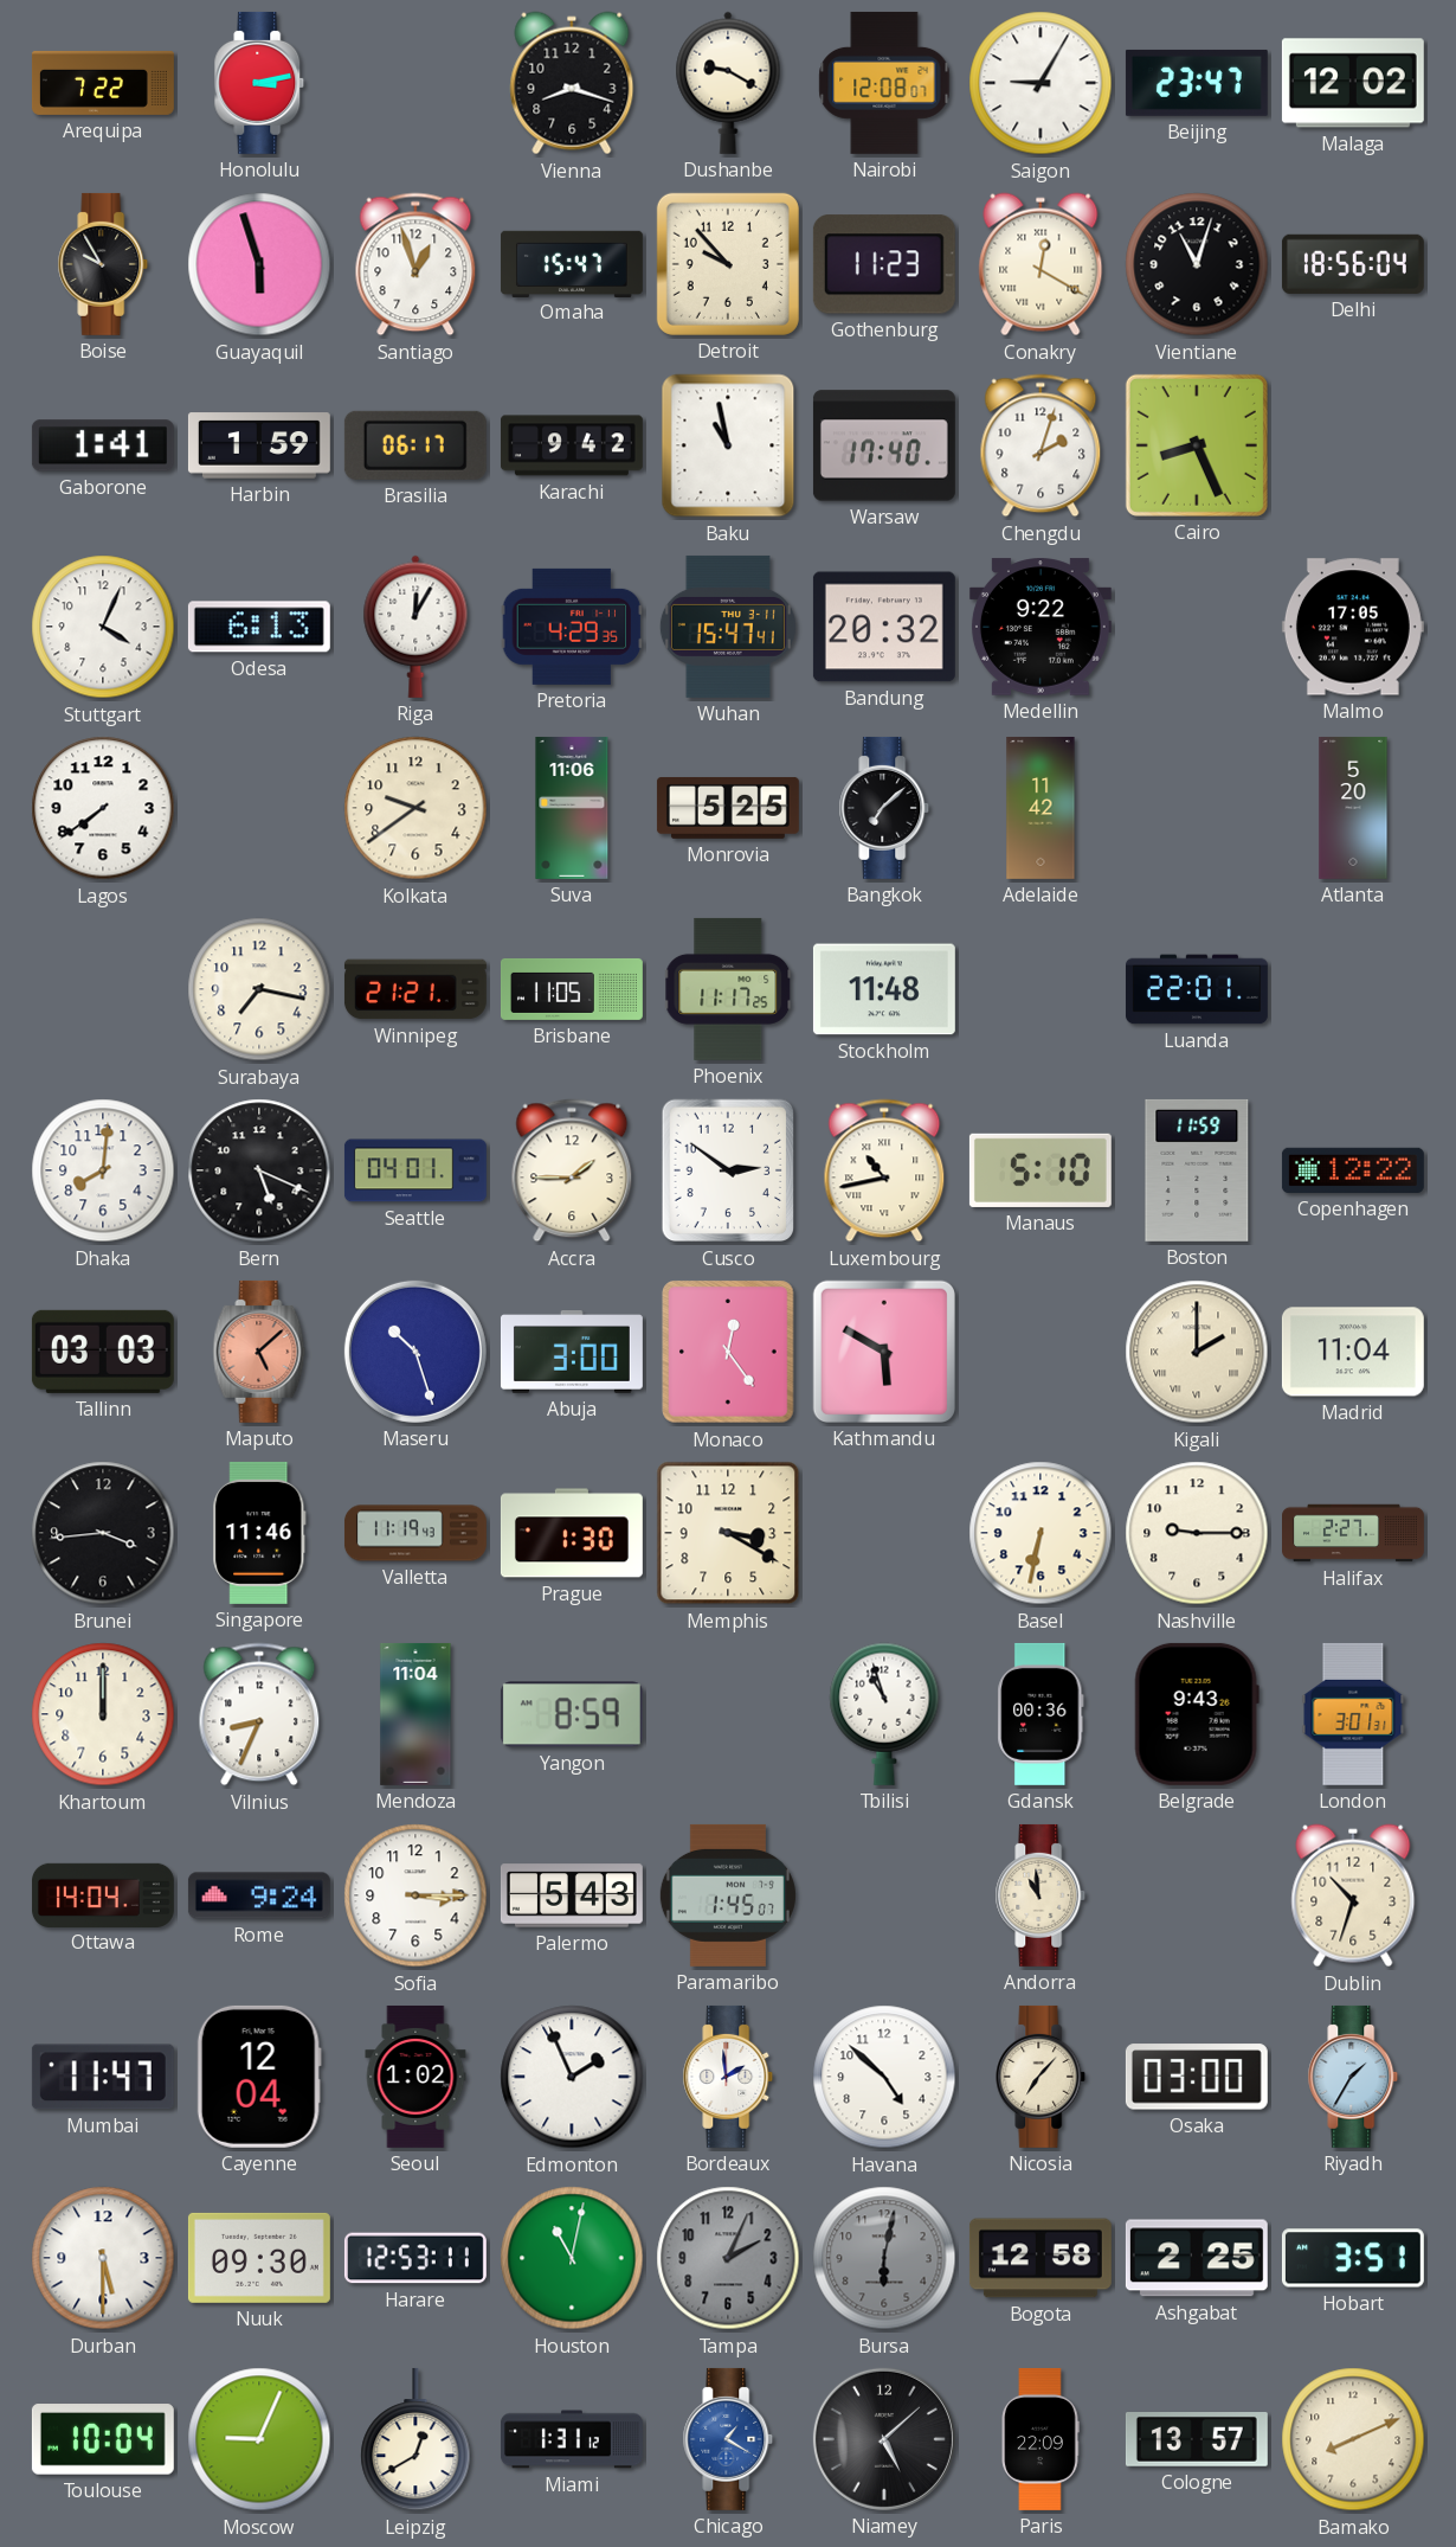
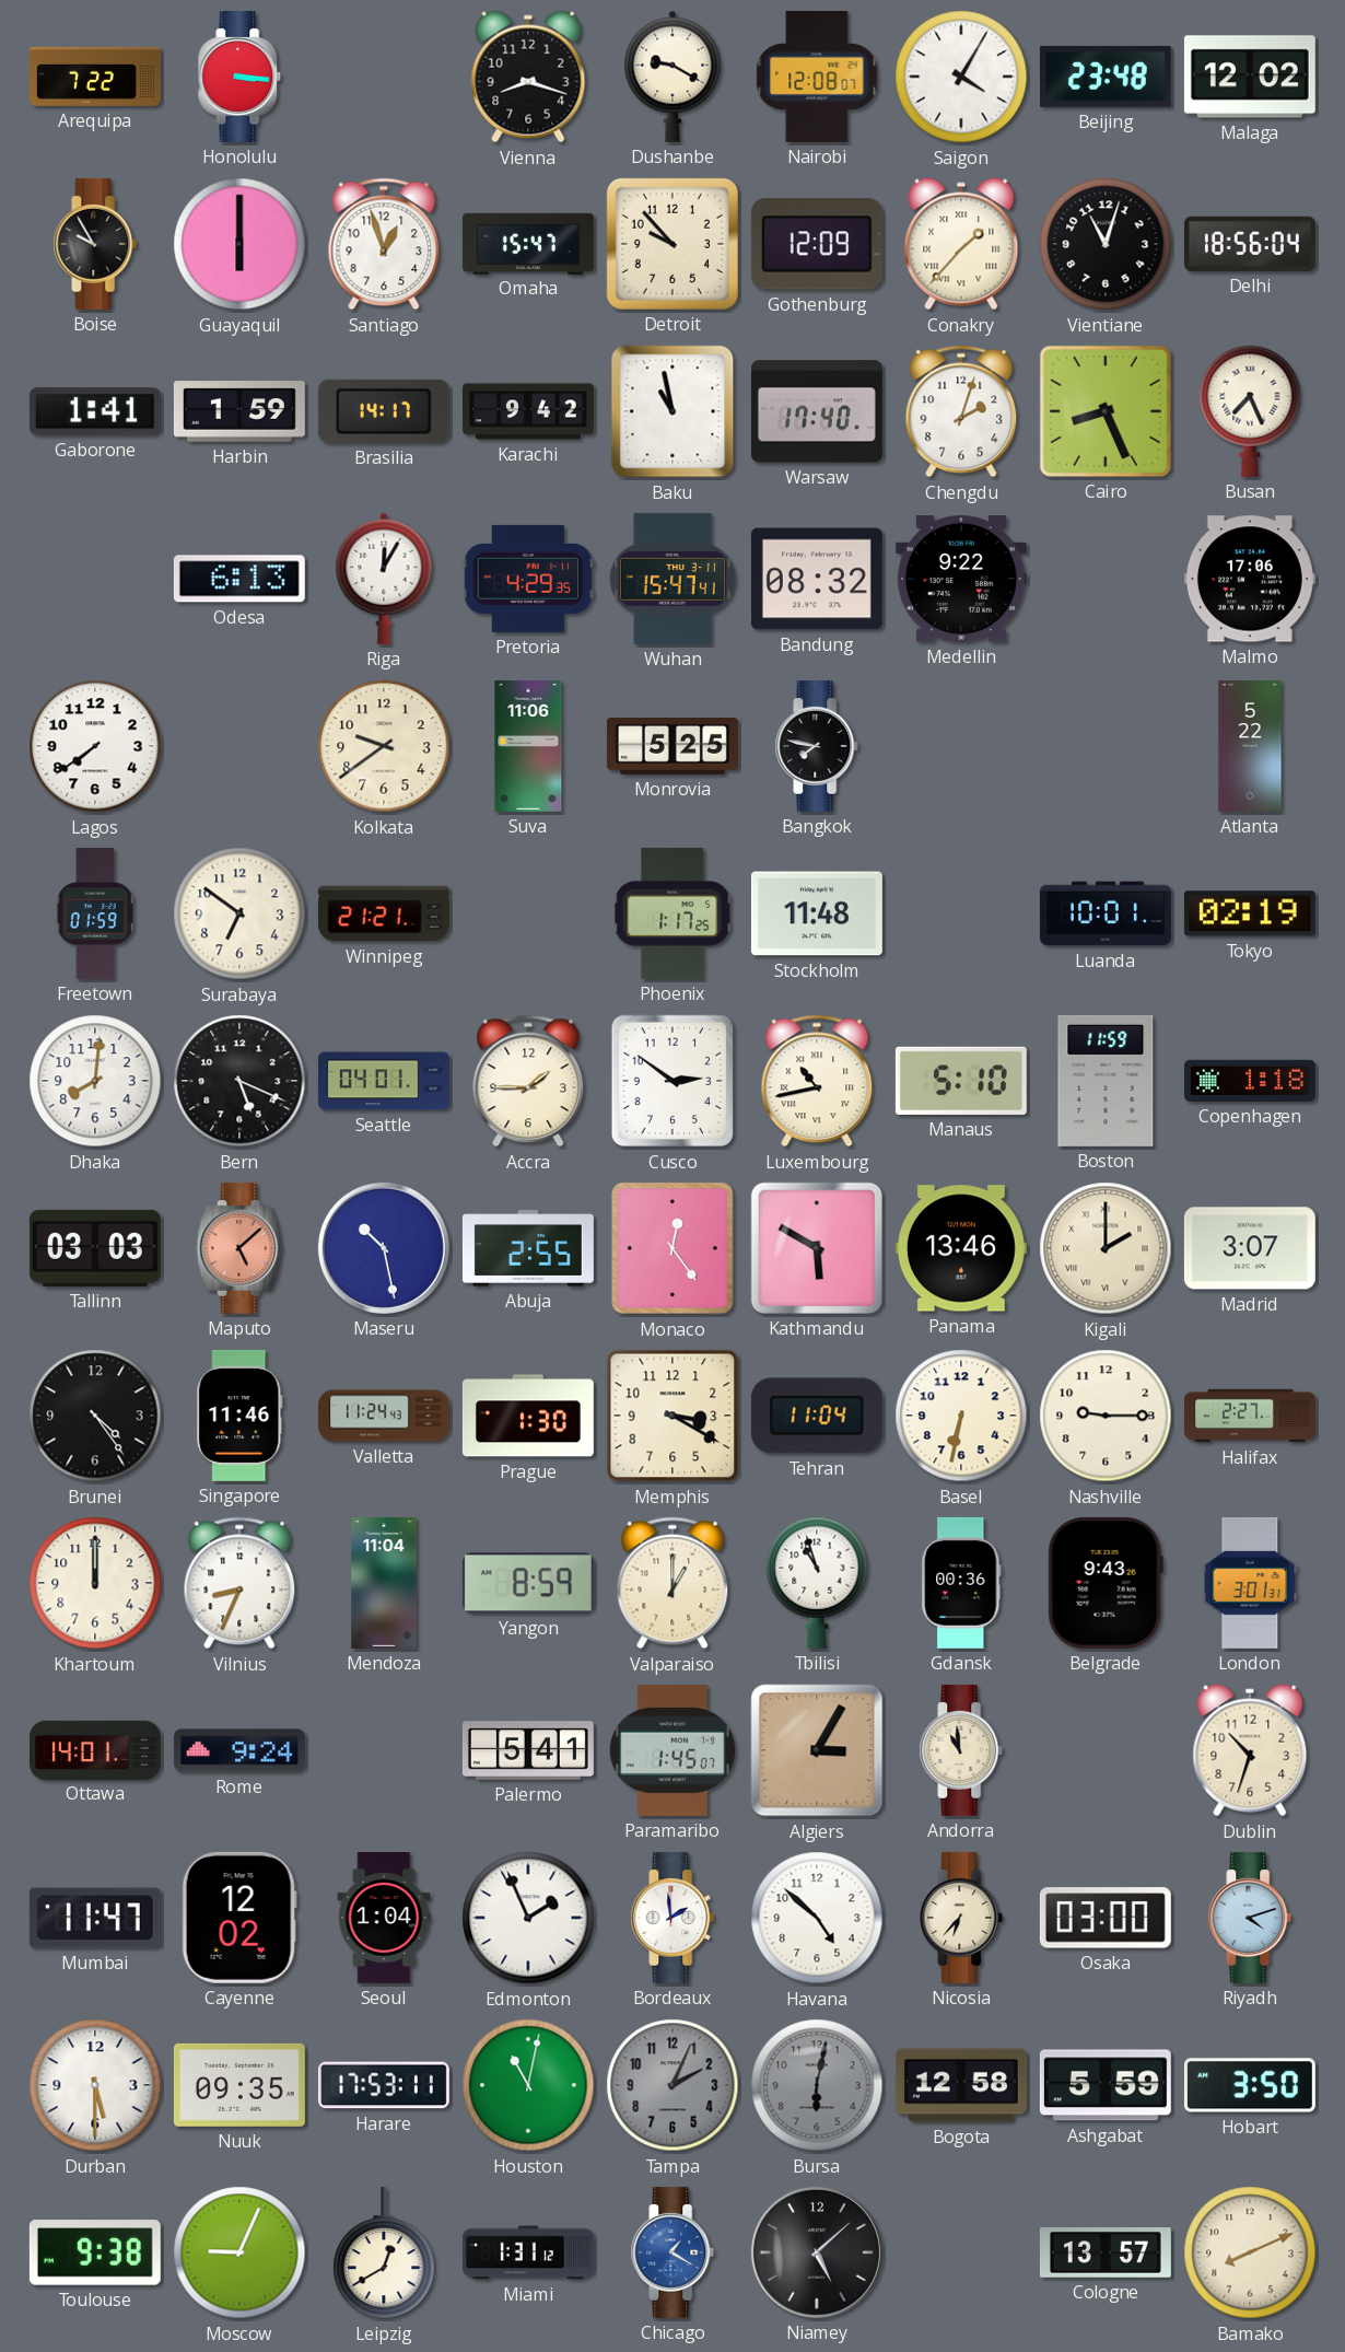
Honolulu: 3:13 -> 3:16 (239, 77)
Saigon: 9:05 -> 4:05 (961, 77)
Beijing: 23:47 -> 23:48 (1106, 77)
Guayaquil: 5:57 -> 6:00 (239, 244)
Gothenburg: 11:23 -> 12:09 (817, 244)
Conakry: 12:20 -> 1:37 (961, 244)
Brasilia: 06:17 -> 14:17 (384, 411)
Busan: none -> 7:26 (1250, 411)
Stuttgart: 4:04 -> none (103, 627)
Bandung: 20:32 -> 08:32 (817, 579)
Malmo: 17:05 -> 17:06 (1250, 579)
Bangkok: 7:08 -> 7:47 (817, 746)
Adelaide: 11:42 -> none (1041, 808)
Atlanta: 5:20 -> 5:22 (1250, 746)
Freetown: none -> 01:59 (95, 913)
Surabaya: 7:17 -> 6:51 (239, 913)
Brisbane: 11:05 -> none (572, 989)
Phoenix: 11:17 -> 1:17 (672, 913)
Luanda: 22:01 -> 10:01 (1106, 913)
Tokyo: none -> 02:19 (1250, 913)
Copenhagen: 12:22 -> 1:18 (1250, 1081)
Maseru: 10:27 -> 10:28 (384, 1248)
Abuja: 3:00 -> 2:55 (528, 1249)
Panama: none -> 13:46 (961, 1248)
Madrid: 11:04 -> 3:07 (1250, 1248)
Brunei: 3:44 -> 4:24 (95, 1416)
Valletta: 11:19 -> 11:24 (384, 1416)
Tehran: none -> 11:04 (817, 1416)
Valparaiso: none -> 1:00 (672, 1583)
Ottawa: 14:04 -> 14:01 (95, 1749)
Sofia: 3:15 -> none (415, 1895)
Palermo: 5:43 -> 5:41 (528, 1750)
Algiers: none -> 3:05 (817, 1750)
Cayenne: 12:04 -> 12:02 (239, 1918)
Seoul: 1:02 -> 1:04 (384, 1918)
Nicosia: 7:07 -> 6:37 (961, 1918)
Riyadh: 1:35 -> 4:12 (1250, 1918)
Nuuk: 09:30 -> 09:35 (239, 2085)
Harare: 12:53 -> 17:53 (384, 2085)
Ashgabat: 2:25 -> 5:59 (1106, 2085)
Hobart: 3:51 -> 3:50 (1250, 2085)
Toulouse: 10:04 -> 9:38 (95, 2252)
Paris: 22:09 -> none (1041, 2439)
